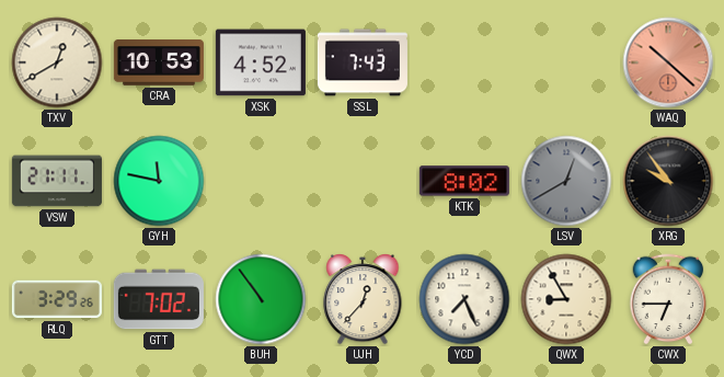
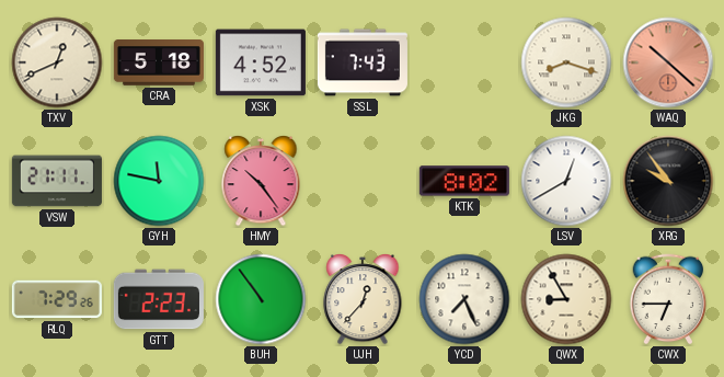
TXV: 12:40 -> 12:41 (57, 62)
CRA: 10:53 -> 5:18 (159, 64)
JKG: none -> 8:18 (566, 62)
HMY: none -> 10:24 (261, 181)
LSV dial: grey -> white (566, 181)
RLQ: 3:29 -> 7:29 (57, 299)
GTT: 7:02 -> 2:23 (159, 299)
